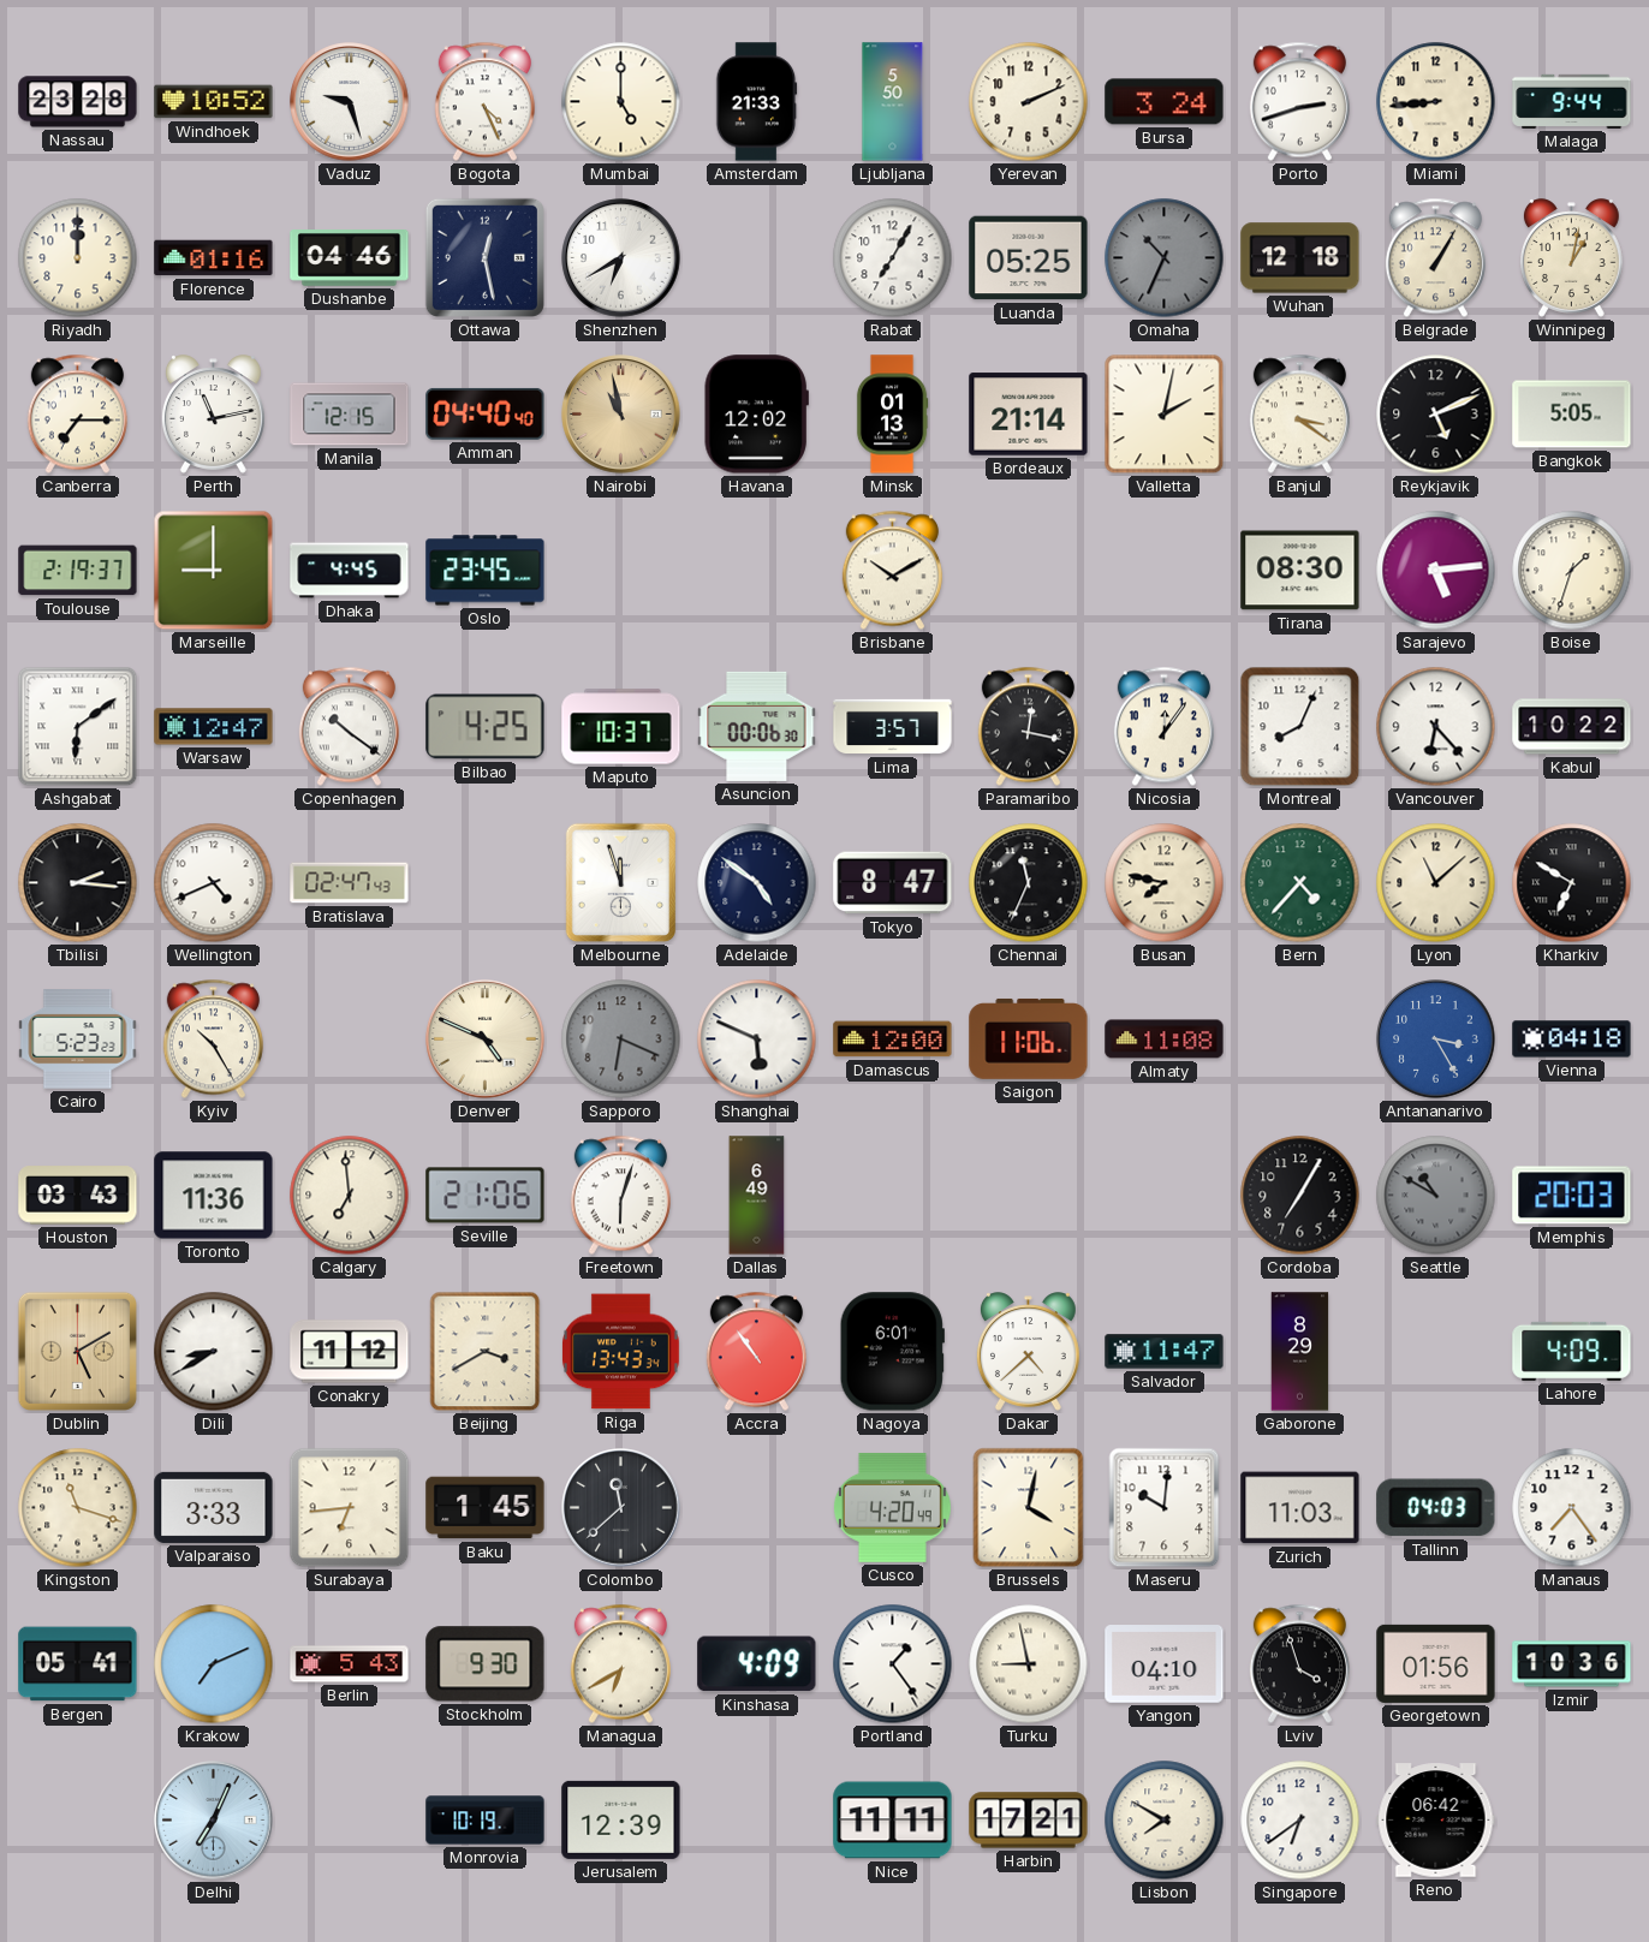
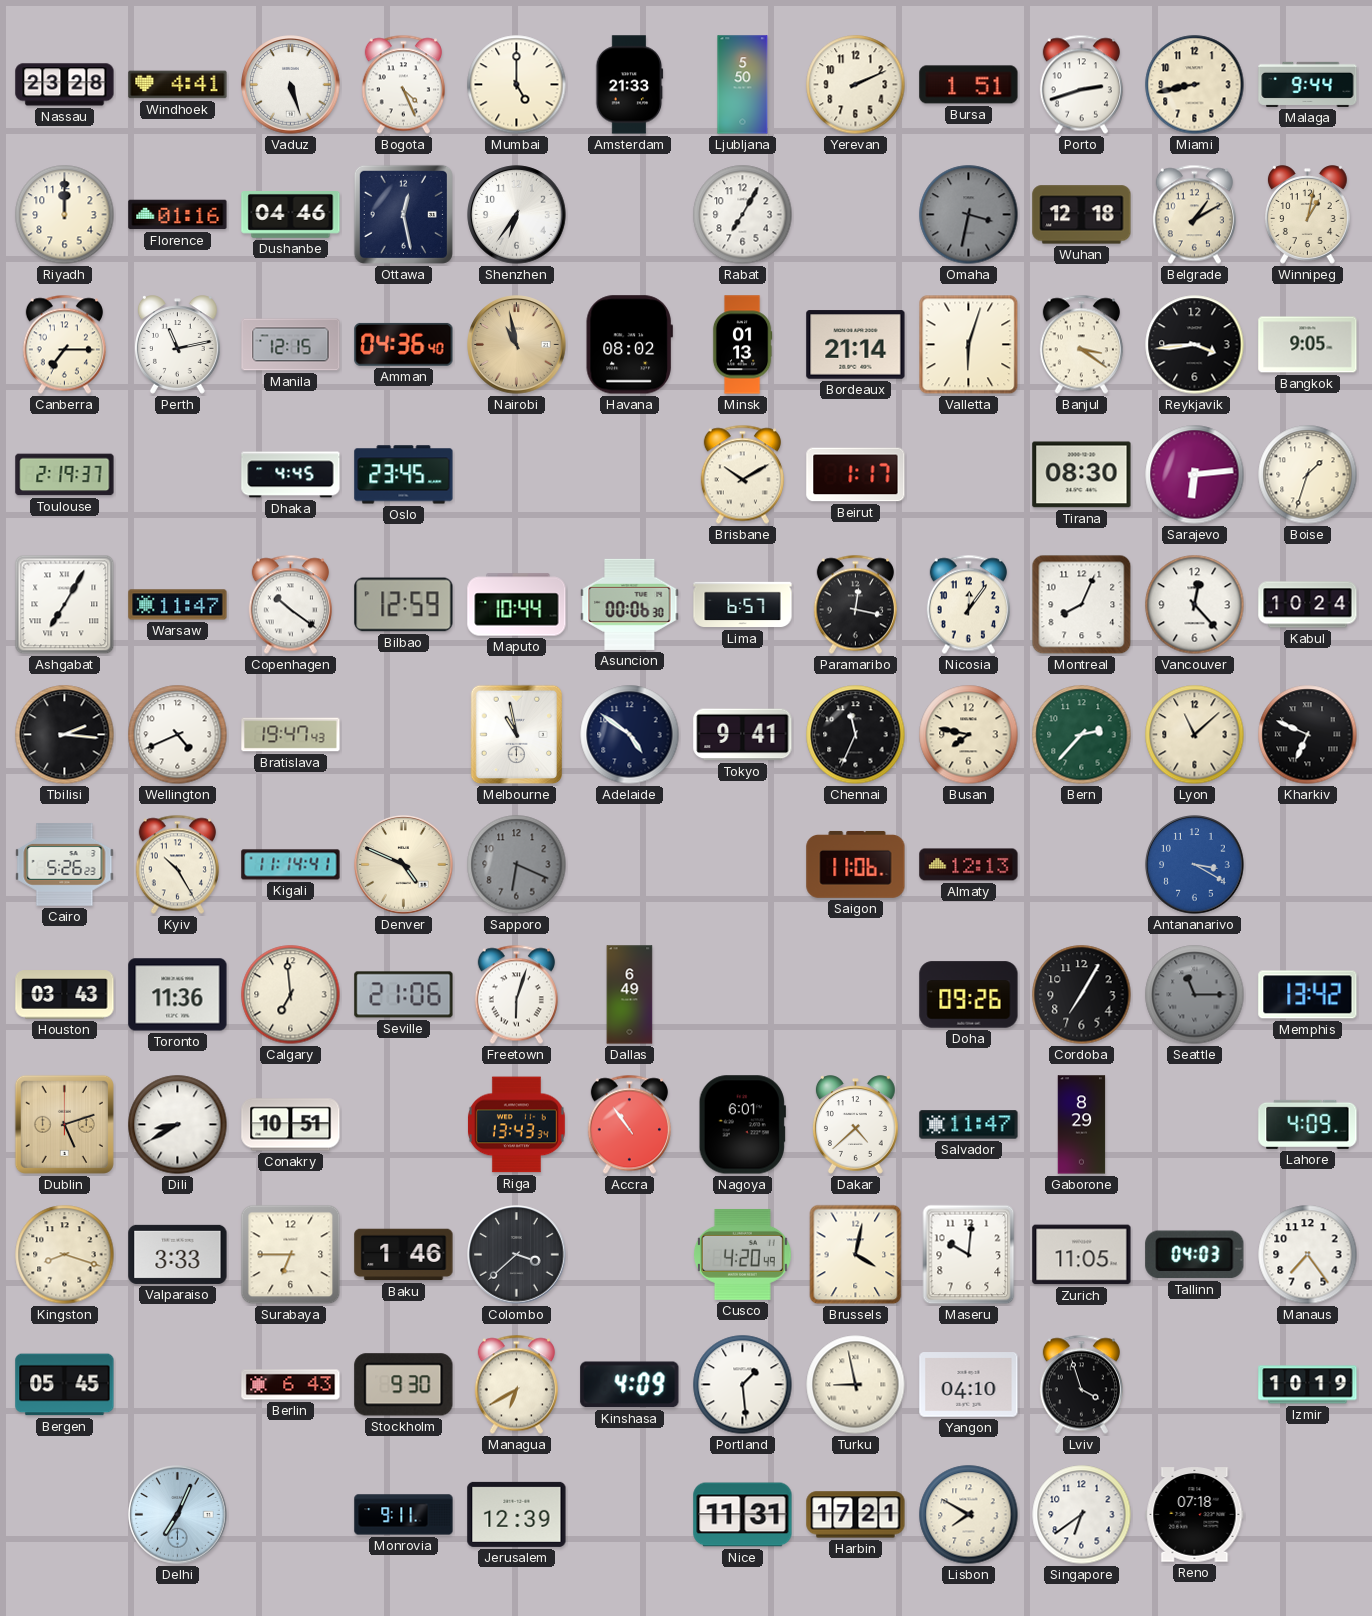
Windhoek: 10:52 -> 4:41 (178, 85)
Vaduz: 9:27 -> 5:27 (291, 85)
Bursa: 3:24 -> 1:51 (969, 85)
Miami: 8:44 -> 8:43 (1195, 85)
Shenzhen: 6:40 -> 6:36 (517, 215)
Luanda: 05:25 -> none (1029, 258)
Omaha: 10:34 -> 3:32 (969, 215)
Belgrade: 1:05 -> 1:10 (1194, 215)
Amman: 04:40 -> 04:36 (404, 344)
Havana: 12:02 -> 08:02 (629, 345)
Valletta: 2:02 -> 6:03 (969, 345)
Reykjavik: 5:11 -> 3:44 (1195, 345)
Bangkok: 5:05 -> 9:05 (1308, 345)
Marseille: 9:00 -> none (214, 571)
Beirut: none -> 1:17 (856, 475)
Sarajevo: 5:14 -> 6:14 (1195, 475)
Ashgabat: 6:09 -> 7:05 (65, 605)
Warsaw: 12:47 -> 11:47 (178, 605)
Bilbao: 4:25 -> 12:59 (404, 605)
Maputo: 10:37 -> 10:44 (517, 605)
Lima: 3:57 -> 6:57 (743, 605)
Vancouver: 6:23 -> 12:23 (1195, 605)
Kabul: 10:22 -> 10:24 (1308, 605)
Bratislava: 02:47 -> 19:47 (291, 735)
Melbourne: 11:57 -> 10:58 (517, 735)
Tokyo: 8:47 -> 9:41 (743, 735)
Bern: 4:37 -> 2:37 (1082, 735)
Kharkiv: 6:50 -> 6:49 (1308, 735)
Cairo: 5:23 -> 5:26 (65, 865)
Kigali: none -> 11:14 (291, 865)
Shanghai: 5:49 -> none (757, 1039)
Damascus: 12:00 -> none (893, 1039)
Almaty: 11:08 -> 12:13 (969, 865)
Antananarivo: 3:25 -> 3:20 (1195, 865)
Vienna: 04:18 -> none (1572, 1039)
Doha: none -> 09:26 (969, 995)
Seattle: 10:50 -> 11:15 (1195, 995)
Memphis: 20:03 -> 13:42 (1308, 995)
Dublin: 5:10 -> 5:12 (64, 1124)
Conakry: 11:12 -> 10:51 (291, 1125)
Beijing: 3:40 -> none (486, 1352)
Kingston: 11:18 -> 8:18 (65, 1255)
Surabaya: 6:44 -> 6:45 (291, 1255)
Baku: 1:45 -> 1:46 (404, 1255)
Colombo: 11:38 -> 3:38 (517, 1255)
Zurich: 11:03 -> 11:05 (1082, 1255)
Bergen: 05:41 -> 05:45 (65, 1385)
Krakow: 7:11 -> none (214, 1664)
Berlin: 5:43 -> 6:43 (291, 1385)
Portland: 1:24 -> 1:29 (743, 1385)
Georgetown: 01:56 -> none (1436, 1663)
Izmir: 10:36 -> 10:19 (1308, 1385)
Monrovia: 10:19 -> 9:11 (404, 1515)
Nice: 11:11 -> 11:31 (743, 1515)
Reno: 06:42 -> 07:18 (1195, 1515)
